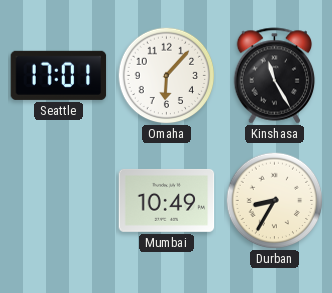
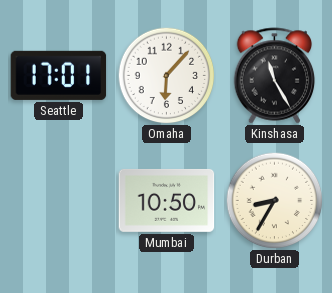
Mumbai: 10:49 -> 10:50 (167, 200)
